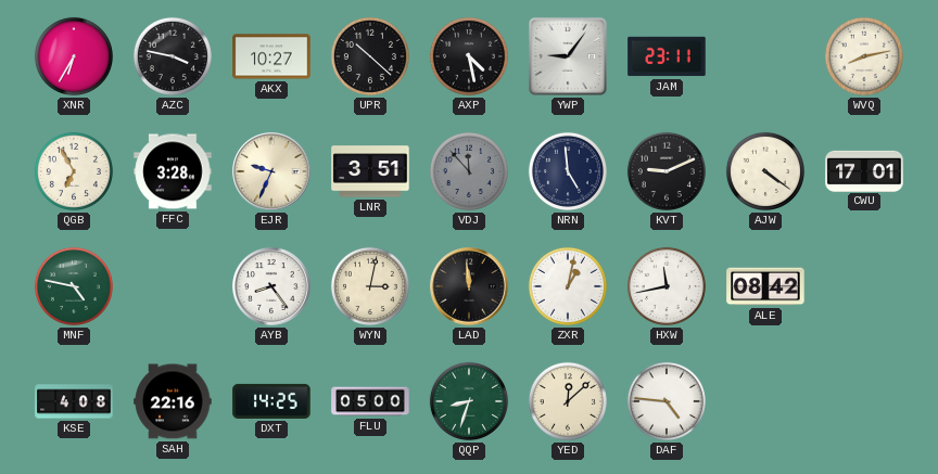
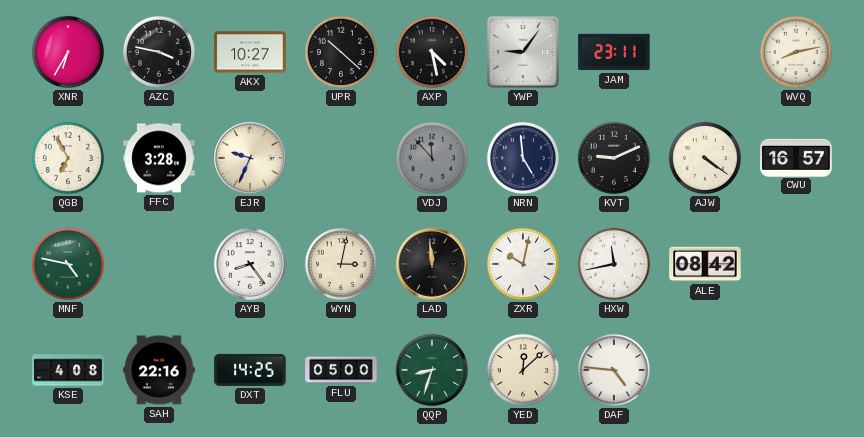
LNR: 3:51 -> none (370, 171)
CWU: 17:01 -> 16:57 (796, 157)
ZXR: 1:02 -> 10:02 (523, 264)
